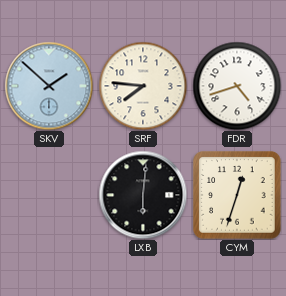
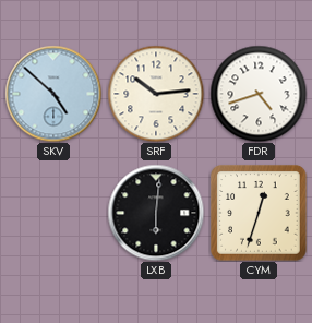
SKV: 1:52 -> 4:52 (53, 94)
SRF: 7:46 -> 10:14 (156, 94)
